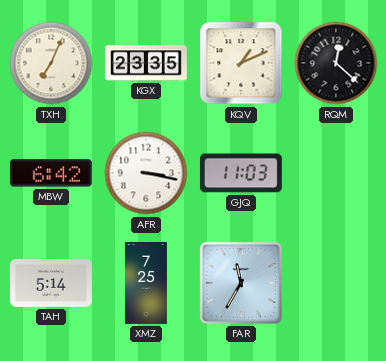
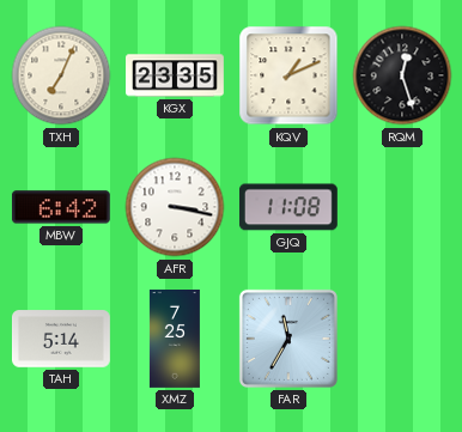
RQM: 12:22 -> 12:27 (402, 75)
GJQ: 11:03 -> 11:08 (288, 207)
